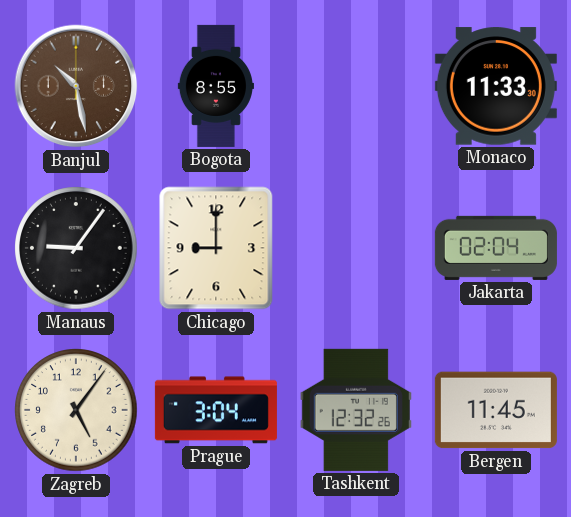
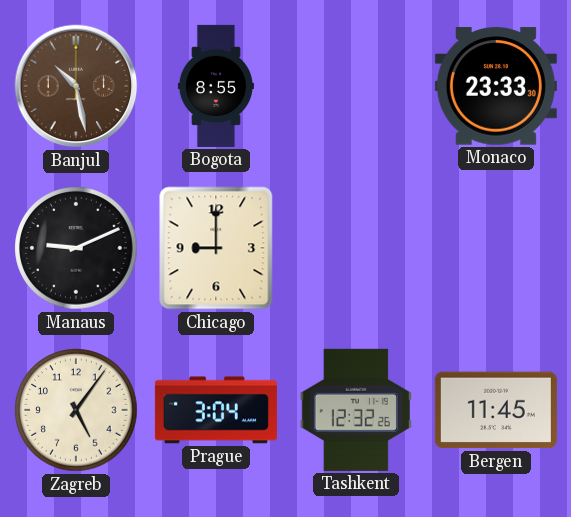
Monaco: 11:33 -> 23:33 (496, 86)
Manaus: 9:06 -> 9:11 (76, 248)
Jakarta: 02:04 -> none (496, 248)
